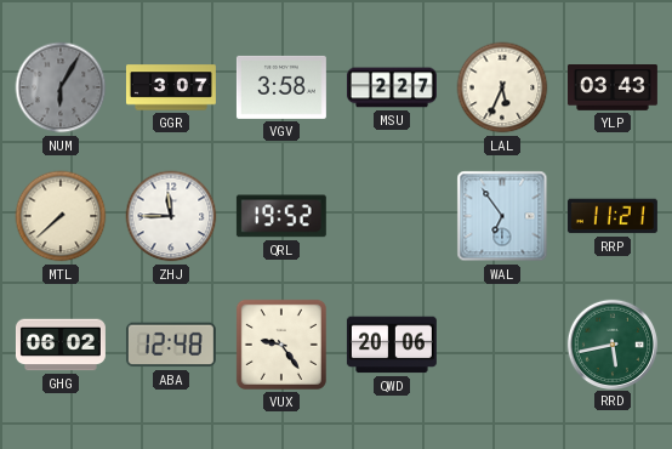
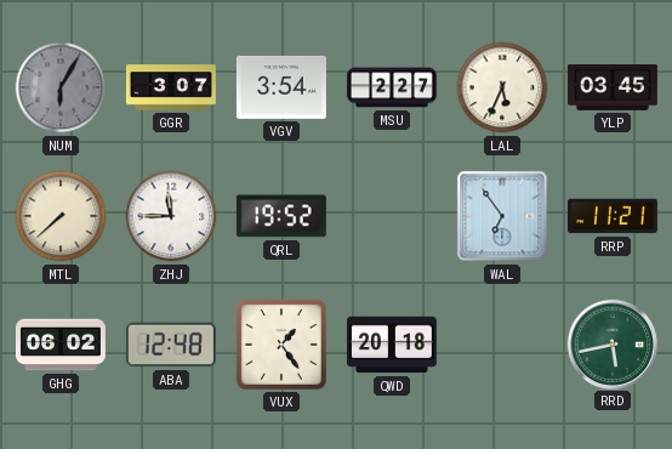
VGV: 3:58 -> 3:54 (281, 87)
YLP: 03:43 -> 03:45 (613, 89)
VUX: 9:24 -> 1:24 (281, 345)
QWD: 20:06 -> 20:18 (392, 345)
